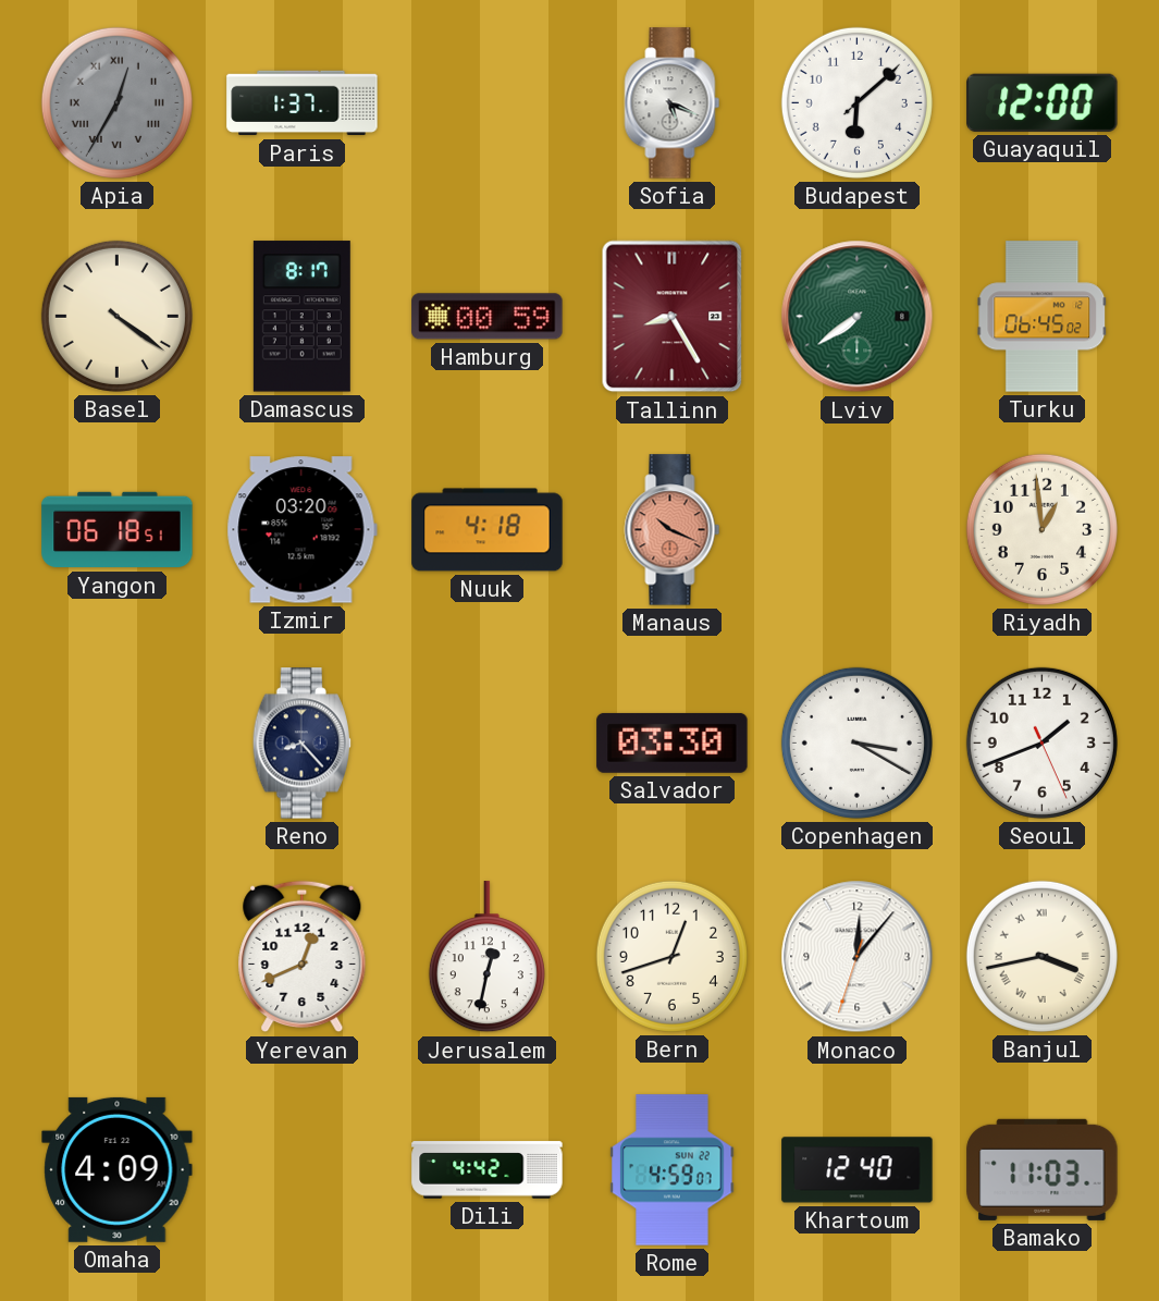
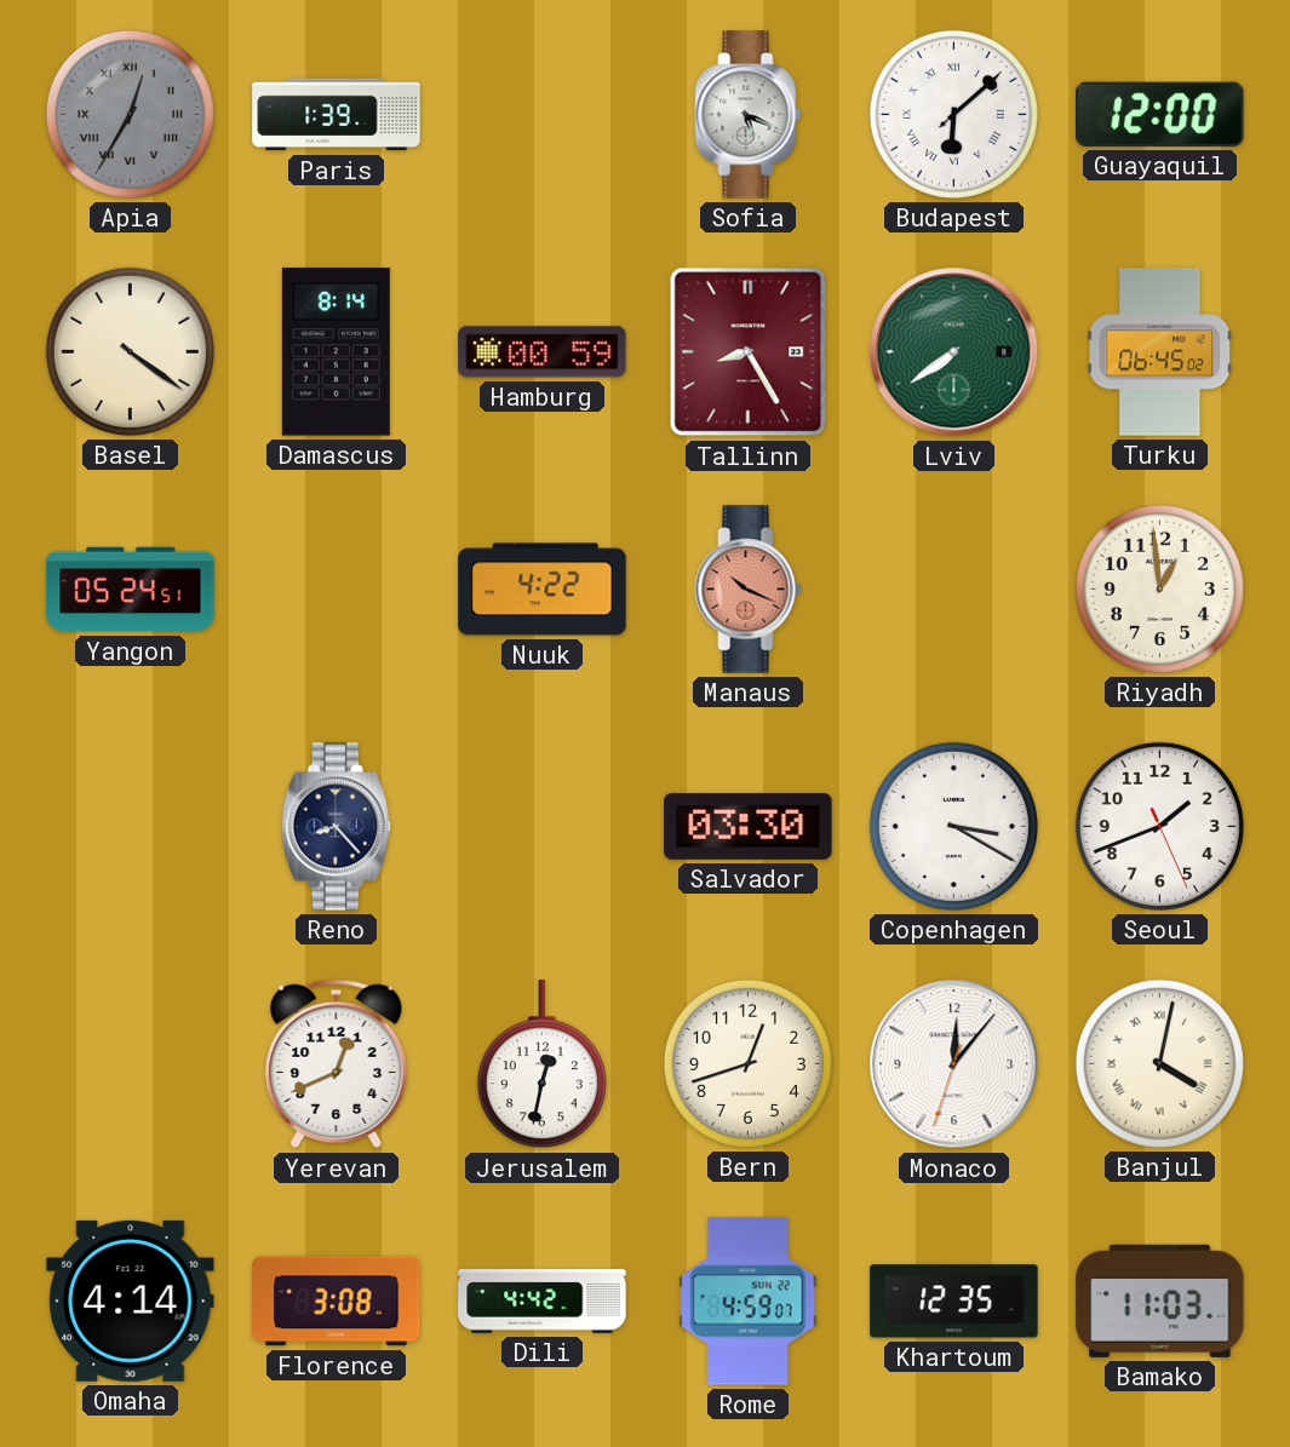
Paris: 1:37 -> 1:39 (337, 115)
Budapest numerals: Arabic -> Roman (953, 114)
Damascus: 8:17 -> 8:14 (336, 352)
Yangon: 06:18 -> 05:24 (131, 590)
Izmir: 03:20 -> none (301, 530)
Nuuk: 4:18 -> 4:22 (543, 590)
Banjul: 3:43 -> 4:02 (1159, 1063)
Omaha: 4:09 -> 4:14 (131, 1300)
Florence: none -> 3:08 (337, 1302)
Khartoum: 12:40 -> 12:35 (954, 1302)
